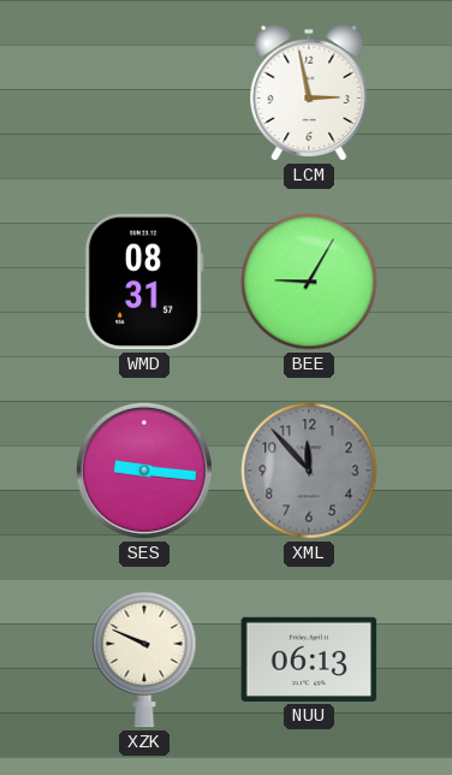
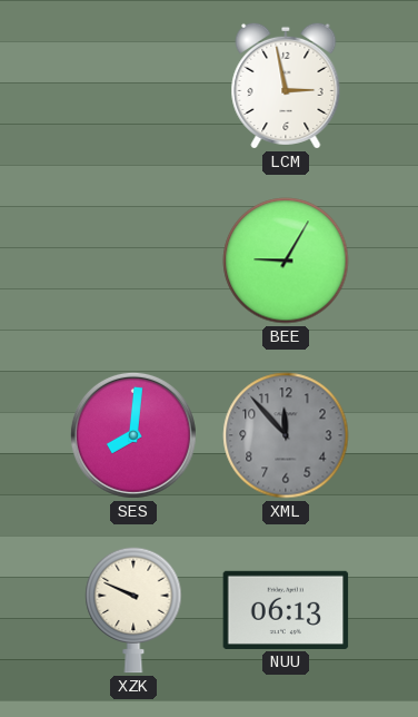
WMD: 08:31 -> none (144, 282)
SES: 9:16 -> 8:01 (133, 435)
